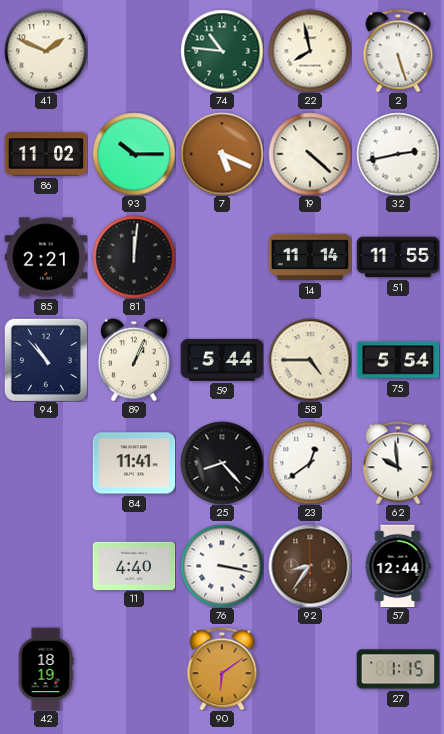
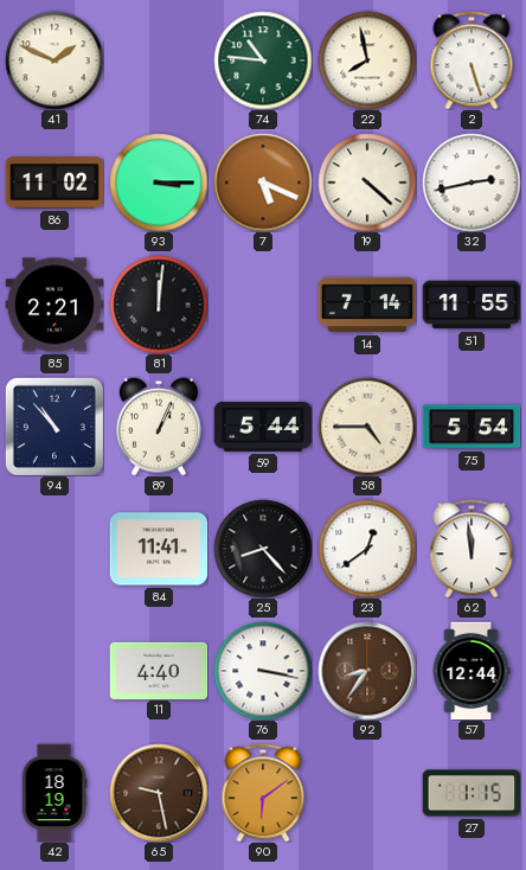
93: 10:15 -> 3:15 (159, 183)
14: 11:14 -> 7:14 (367, 305)
62: 9:59 -> 11:59 (472, 549)
65: none -> 9:28 (159, 793)
